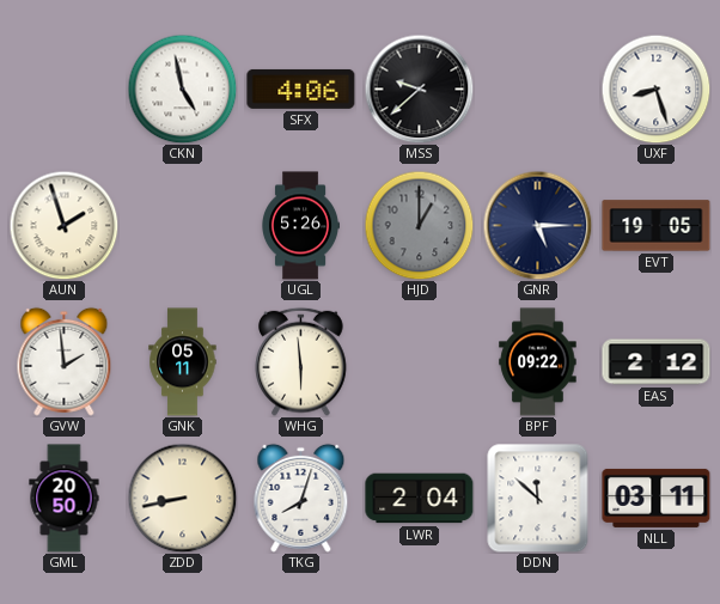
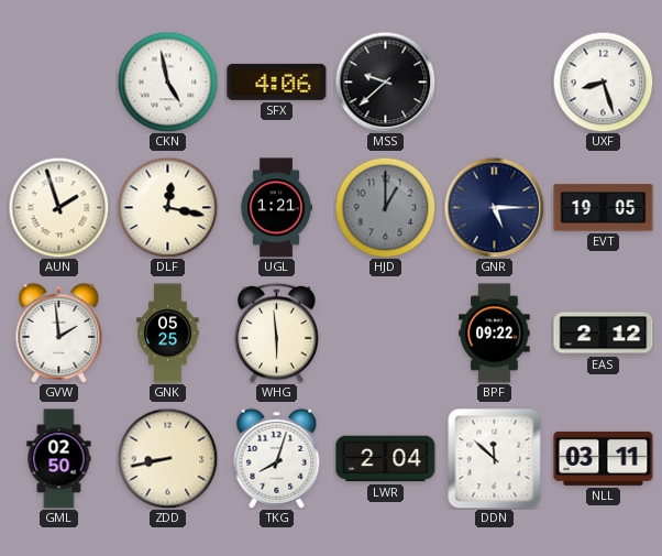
DLF: none -> 12:17 (167, 207)
UGL: 5:26 -> 1:21 (276, 208)
GNK: 05:11 -> 05:25 (168, 334)
GML: 20:50 -> 02:50 (59, 459)
